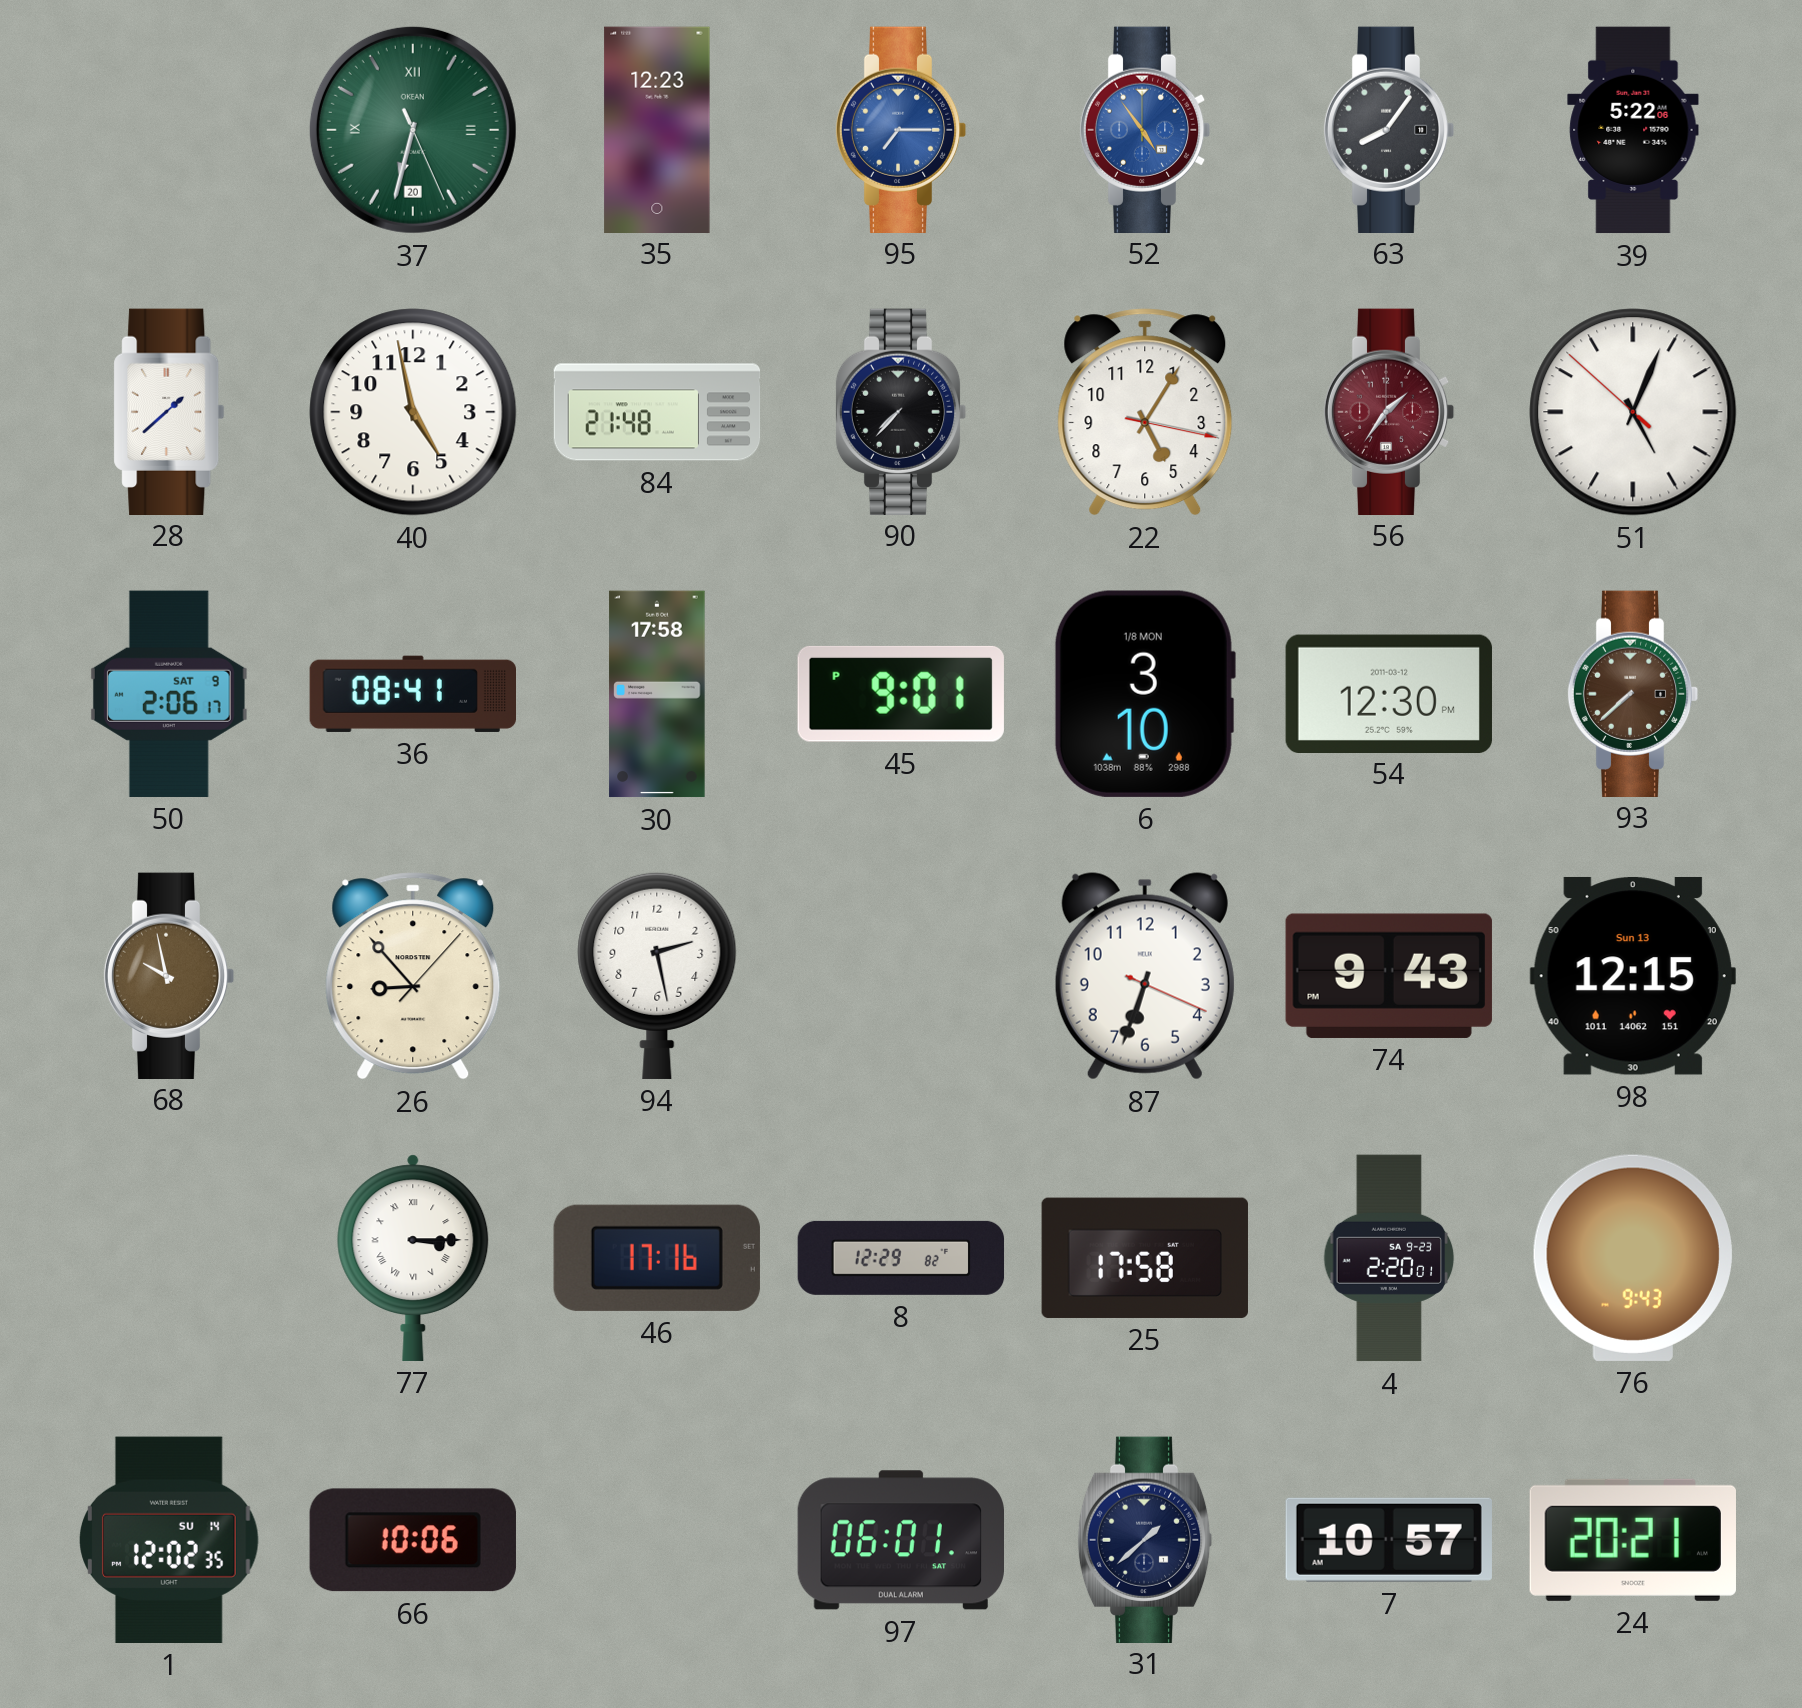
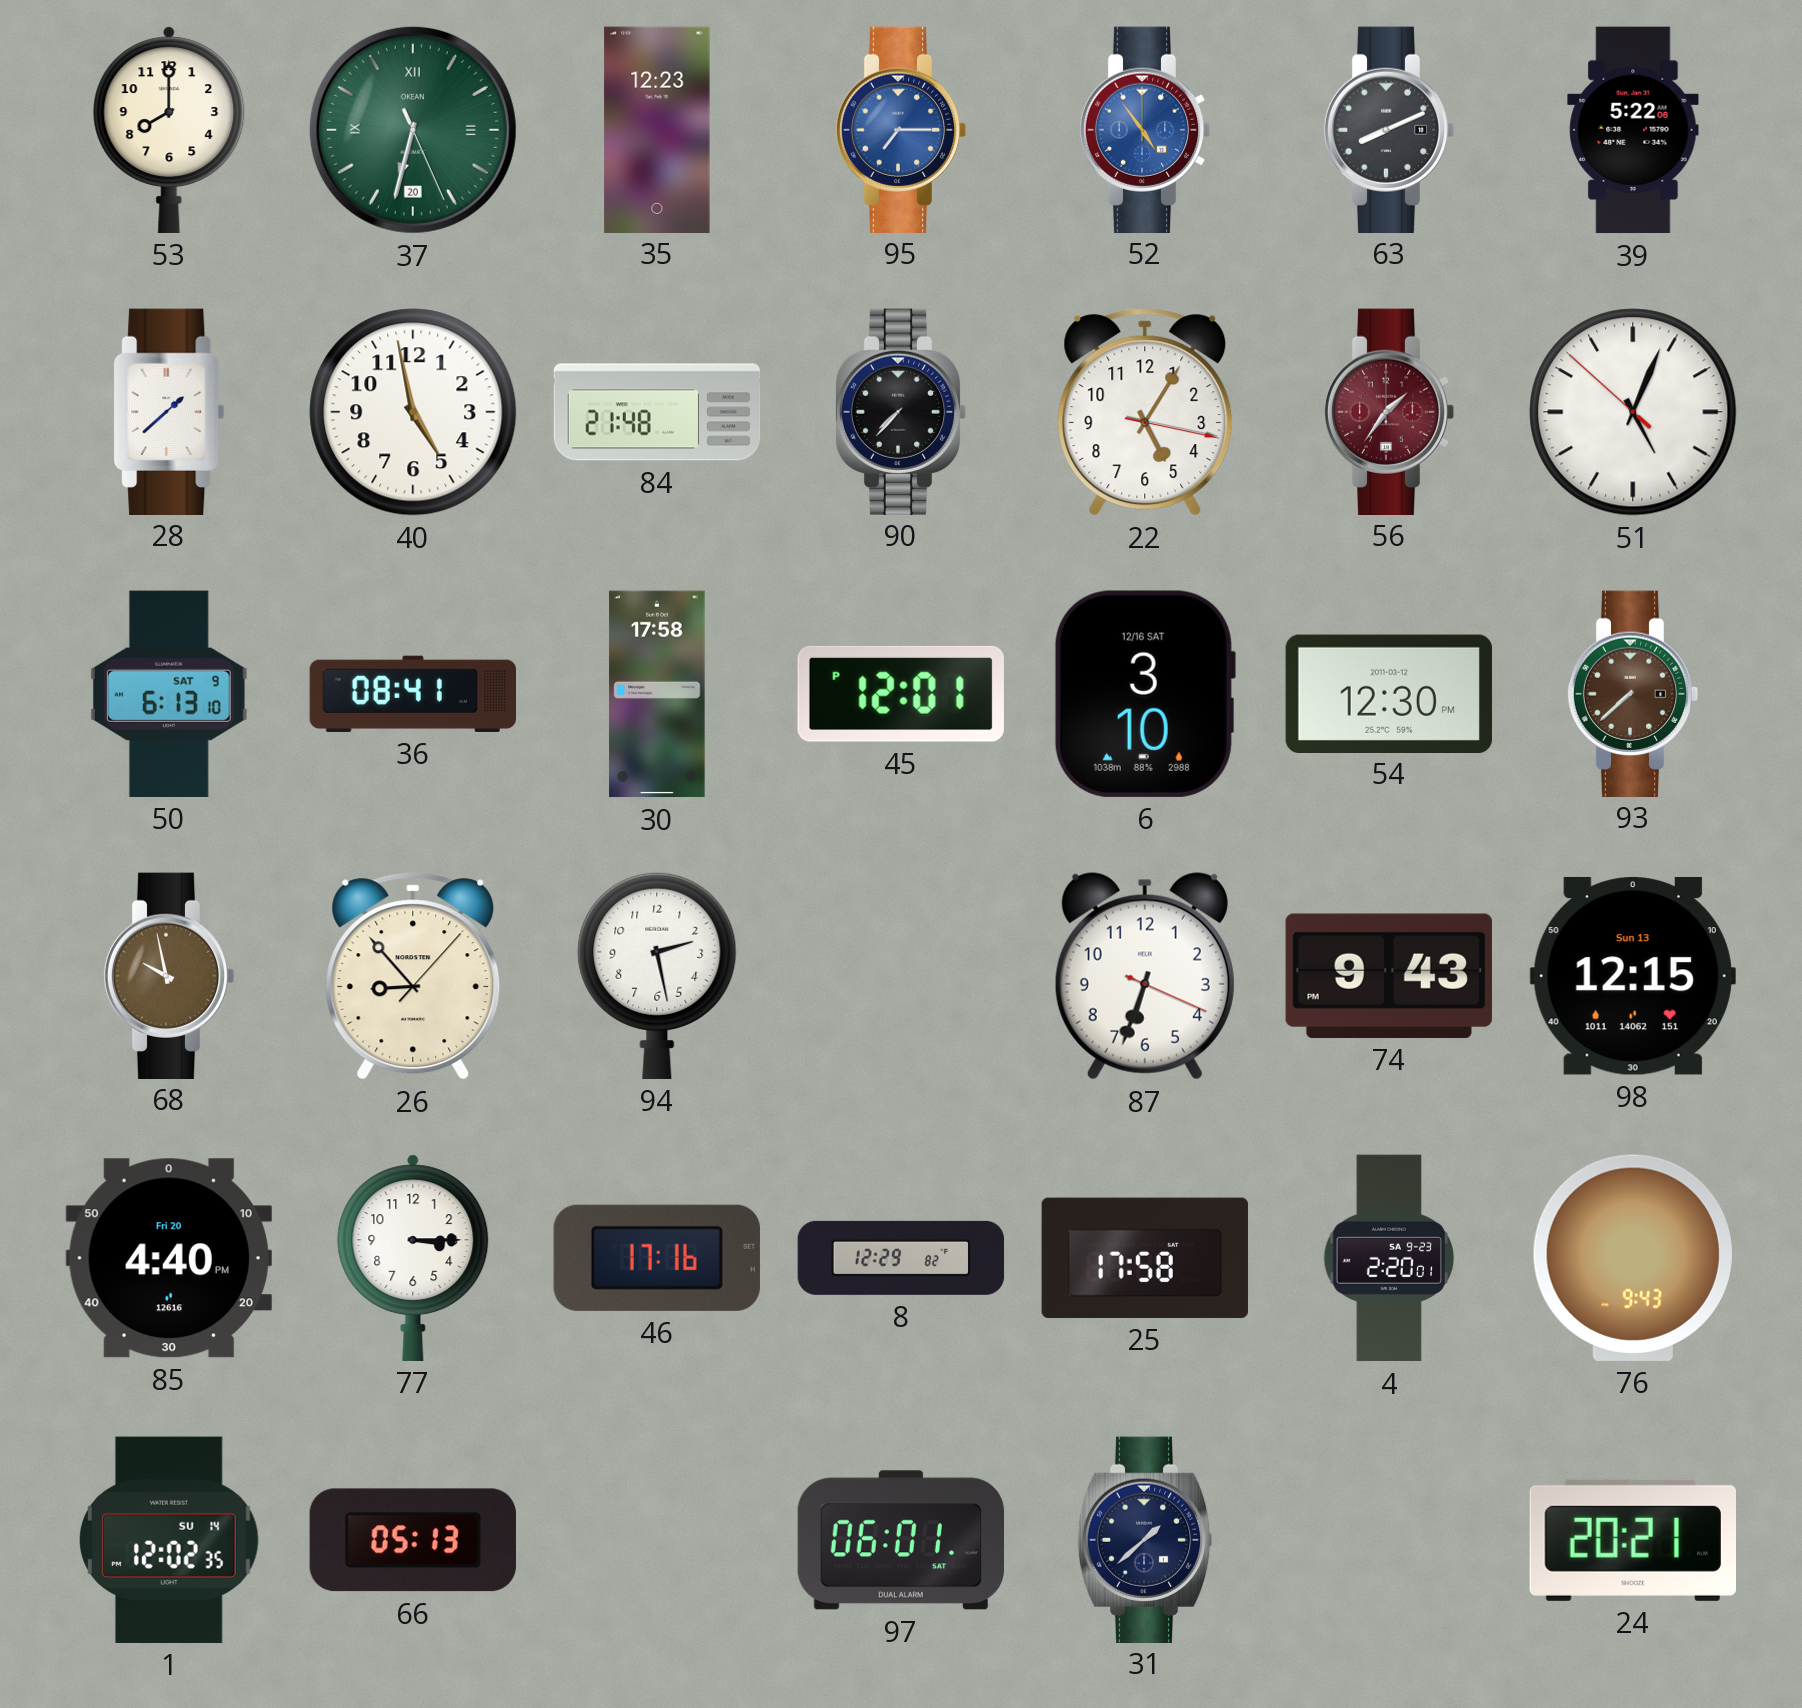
53: none -> 8:00 (169, 130)
63: 8:06 -> 8:11 (1389, 129)
50: 2:06 -> 6:13 (169, 694)
45: 9:01 -> 12:01 (901, 694)
6 date: 1/8 MON -> 12/16 SAT (1144, 694)
85: none -> 4:40 (169, 1258)
77 numerals: Roman -> Arabic (413, 1258)
66: 10:06 -> 05:13 (413, 1540)
7: 10:57 -> none (1389, 1540)
